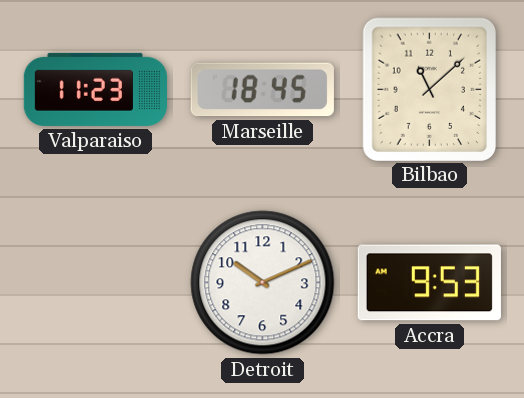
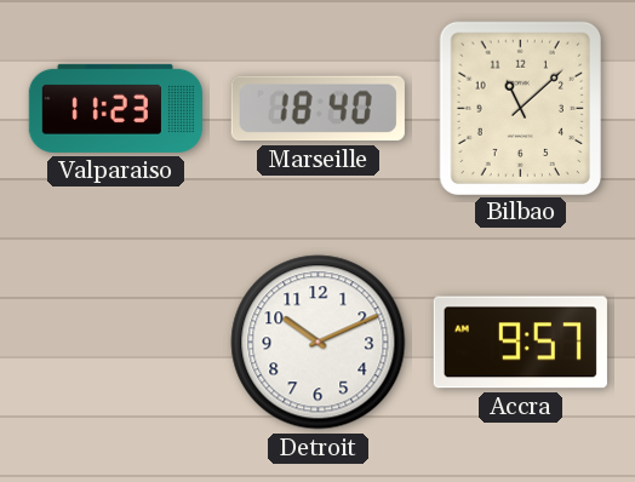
Marseille: 18:45 -> 18:40 (317, 109)
Accra: 9:53 -> 9:57 (520, 343)
